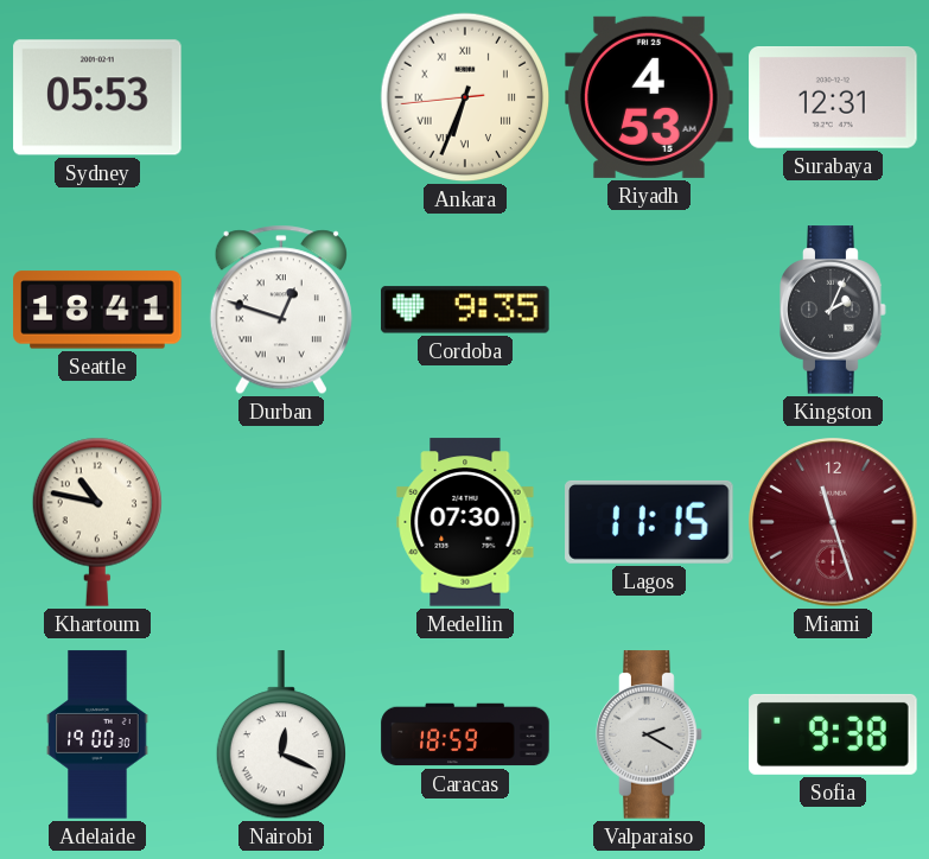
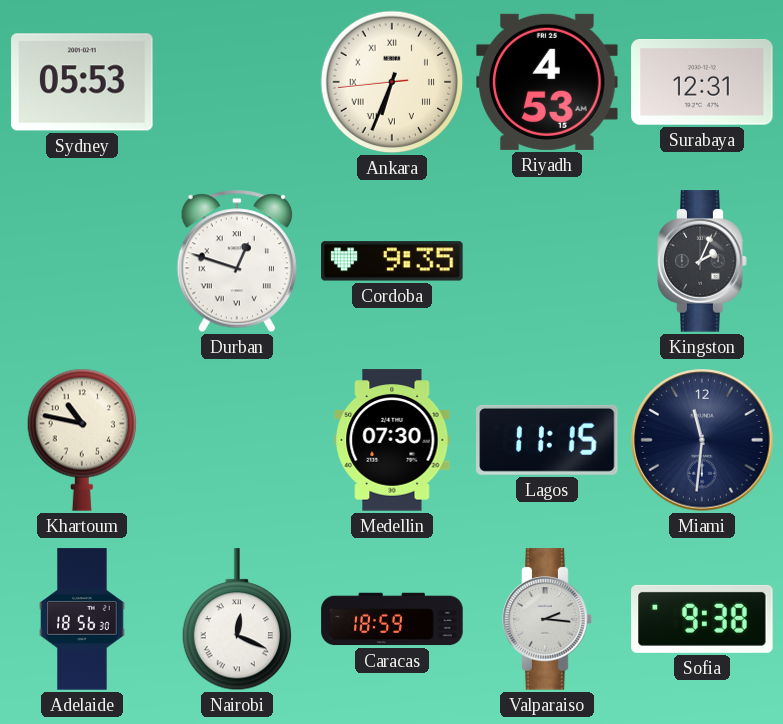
Seattle: 18:41 -> none (97, 310)
Miami: 11:27 -> 11:31 (702, 440)
Miami dial: burgundy -> navy (702, 440)
Adelaide: 19:00 -> 18:56 (82, 619)
Valparaiso: 2:20 -> 2:16 (547, 619)
